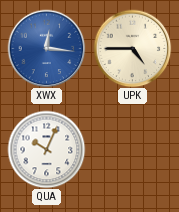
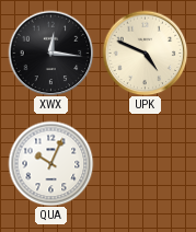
XWX dial: blue -> black (50, 53)
UPK: 4:45 -> 4:49 (145, 53)
